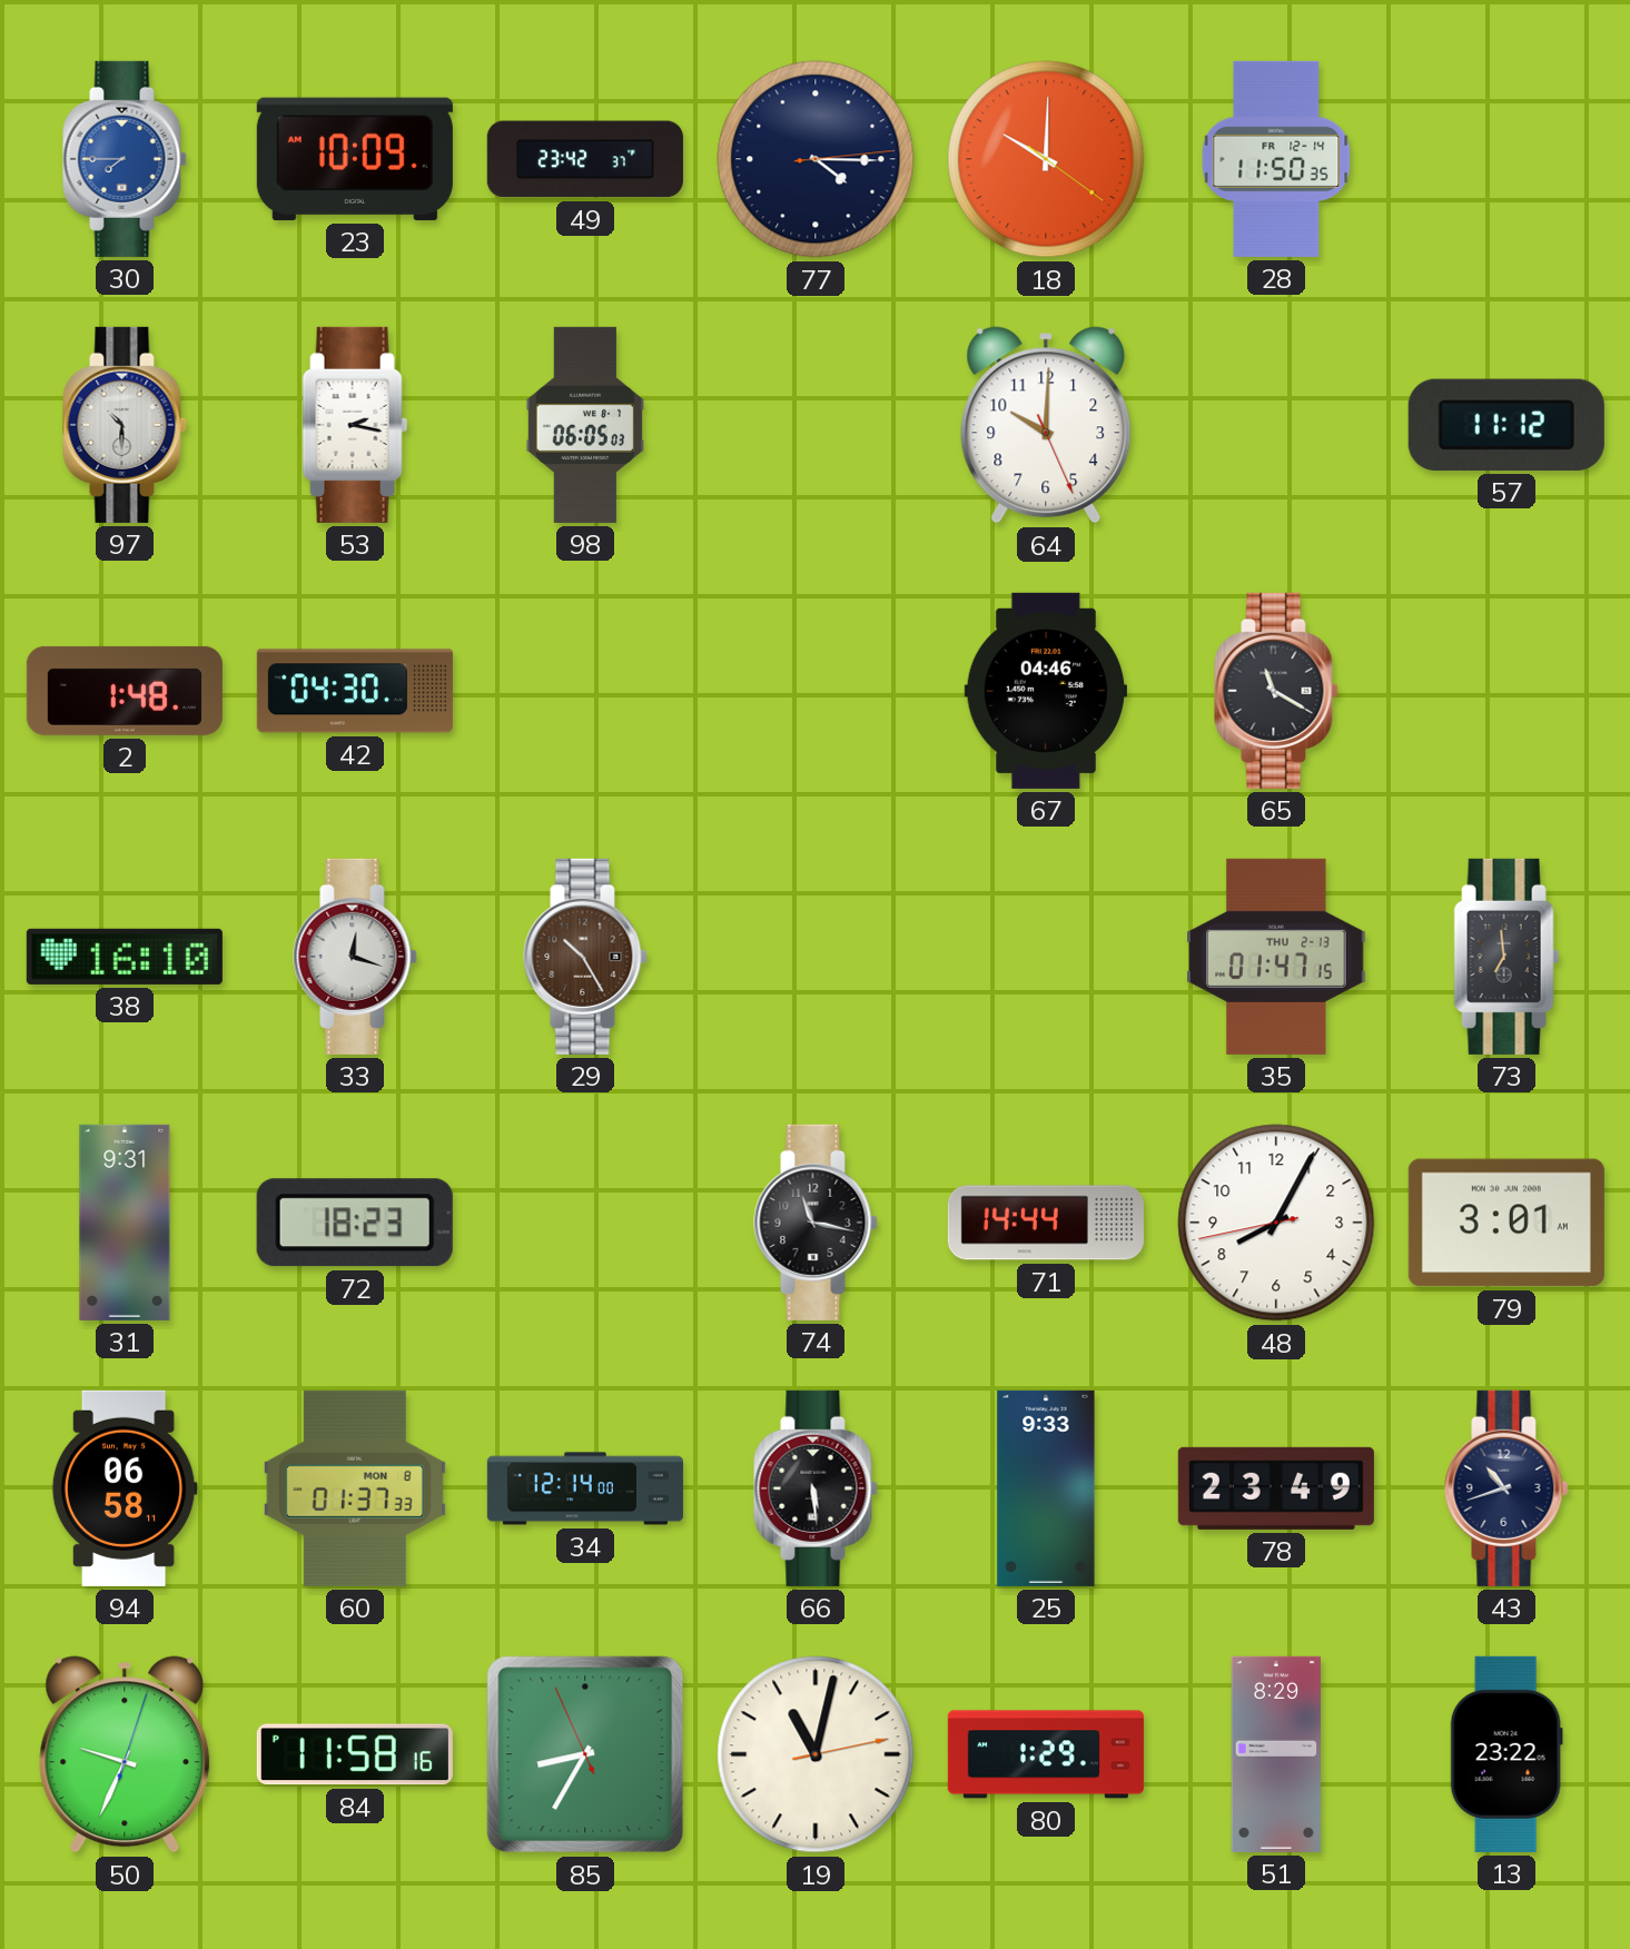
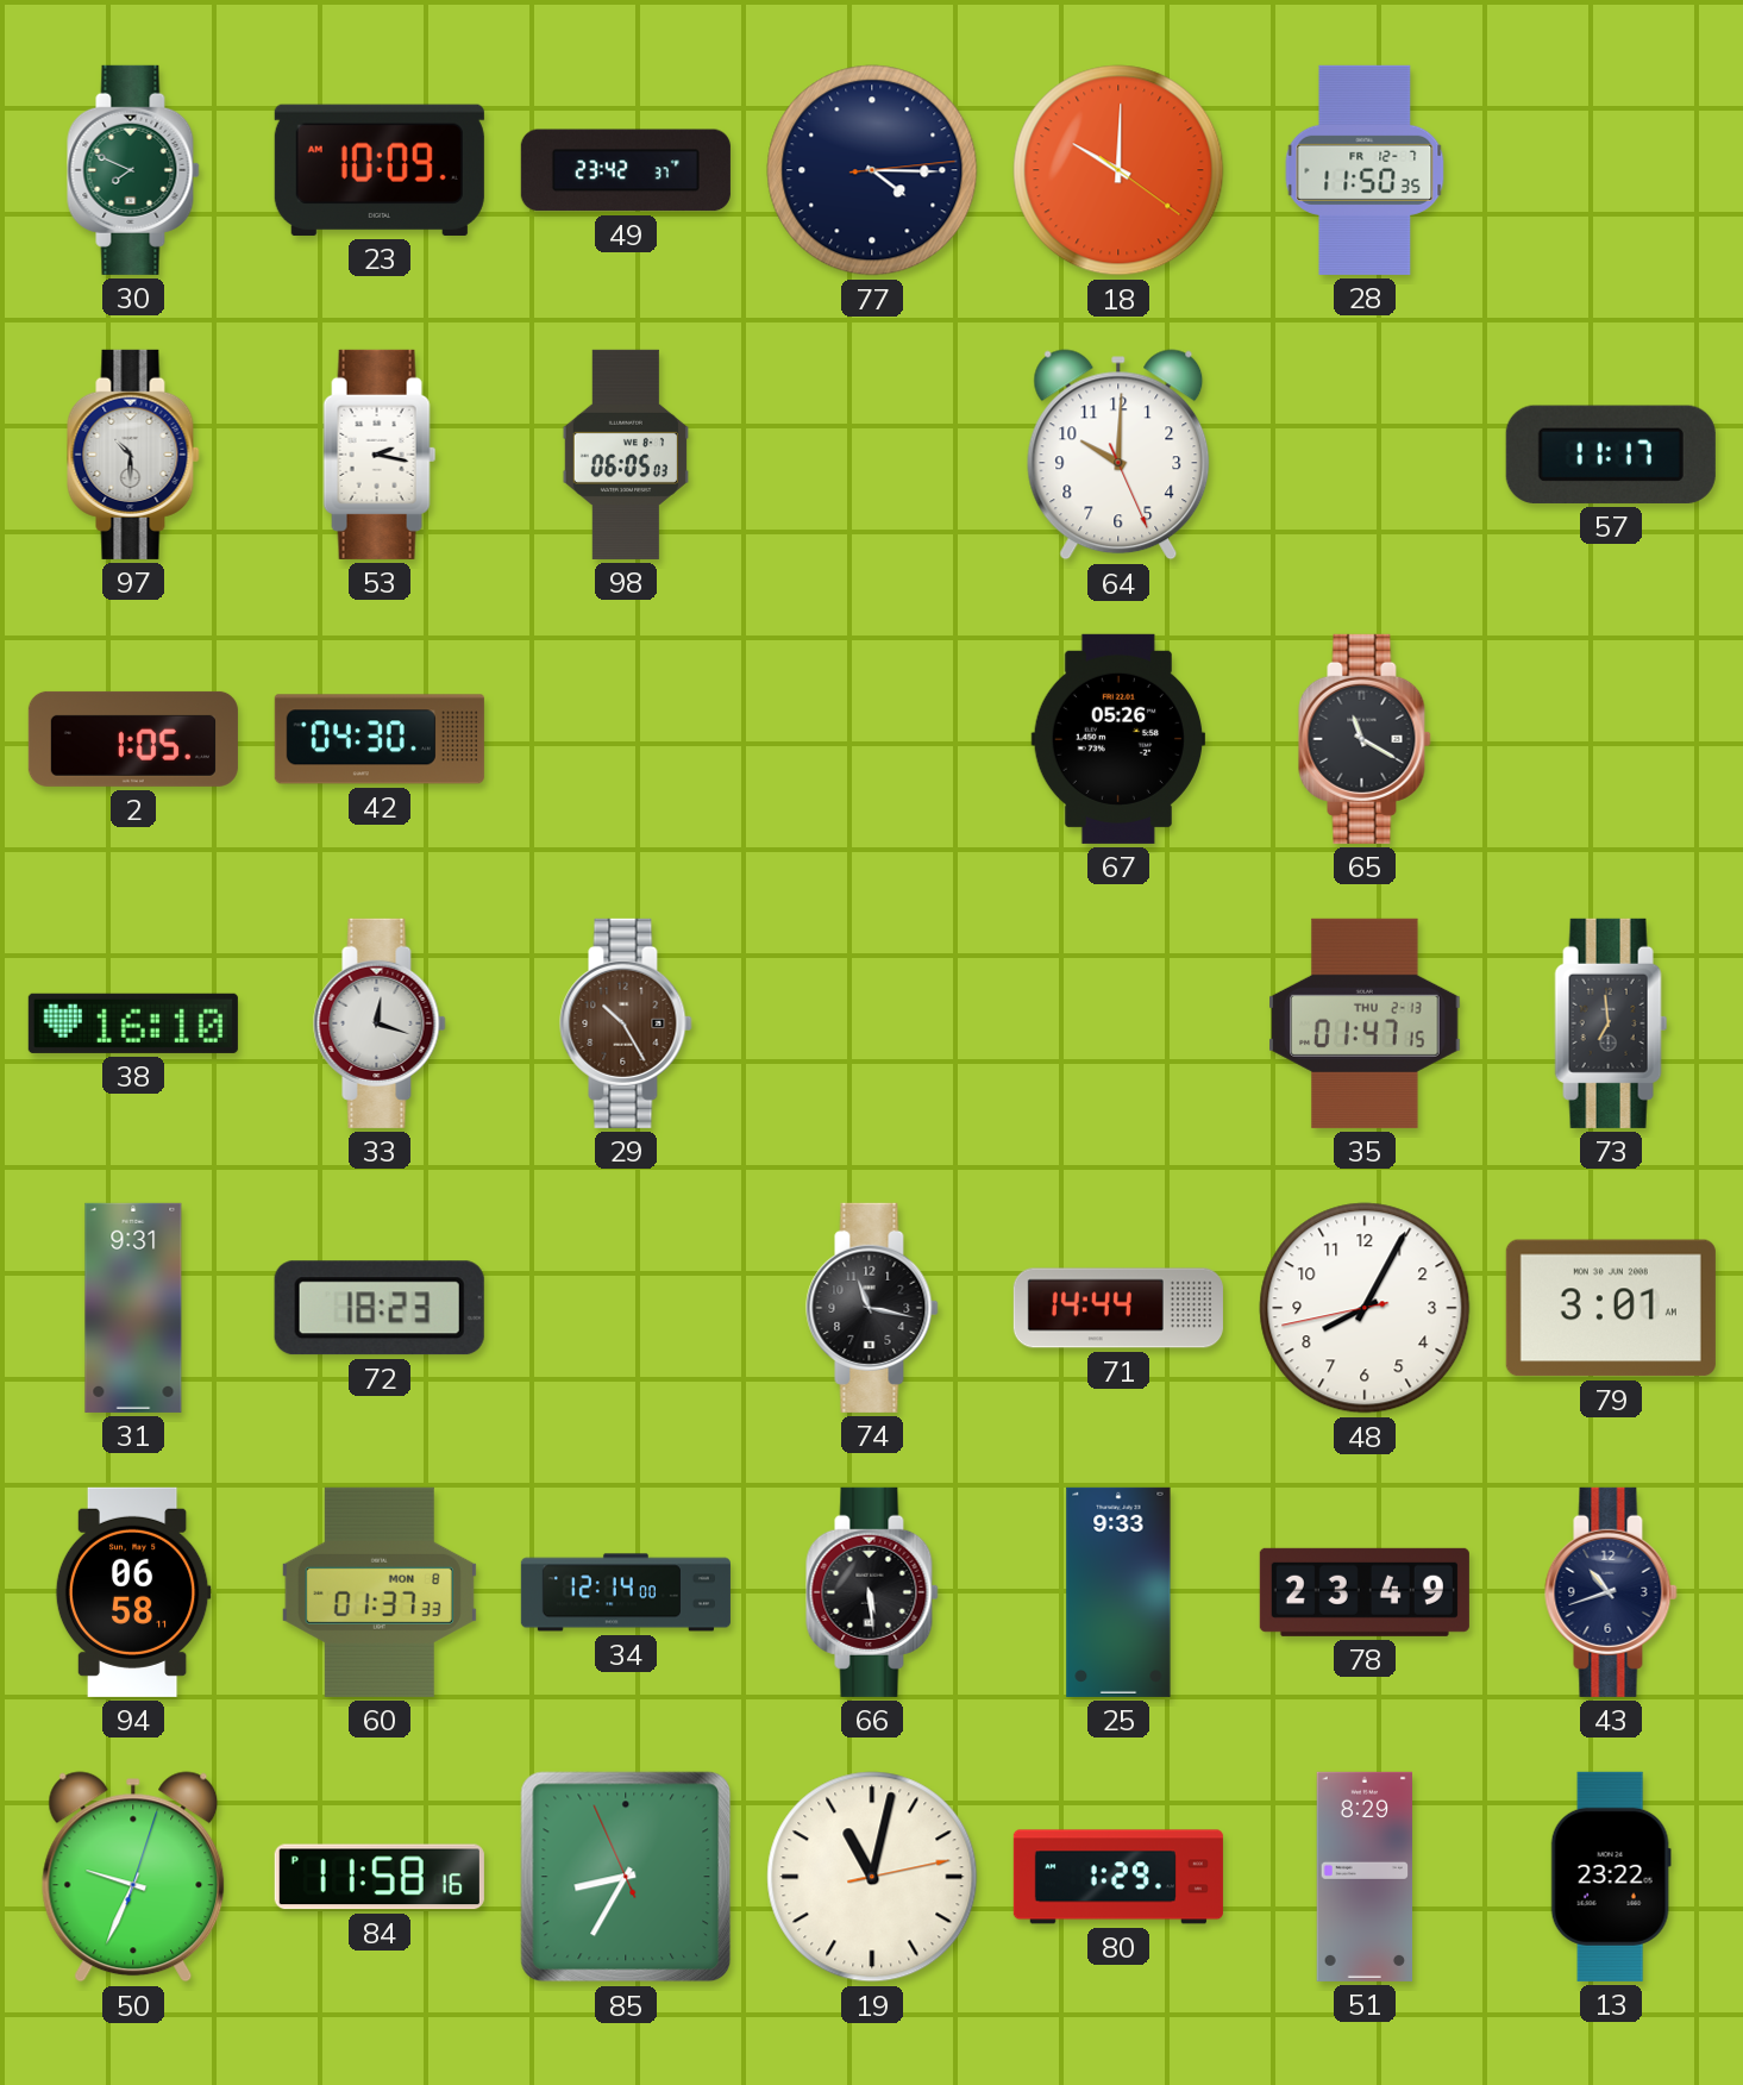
30: 7:45 -> 7:49 (133, 170)
30 dial: blue -> green (133, 170)
28 date: FR 12-14 -> FR 12-7 (1365, 170)
57: 11:12 -> 11:17 (1611, 455)
2: 1:48 -> 1:05 (133, 739)
67: 04:46 -> 05:26 (1117, 739)
